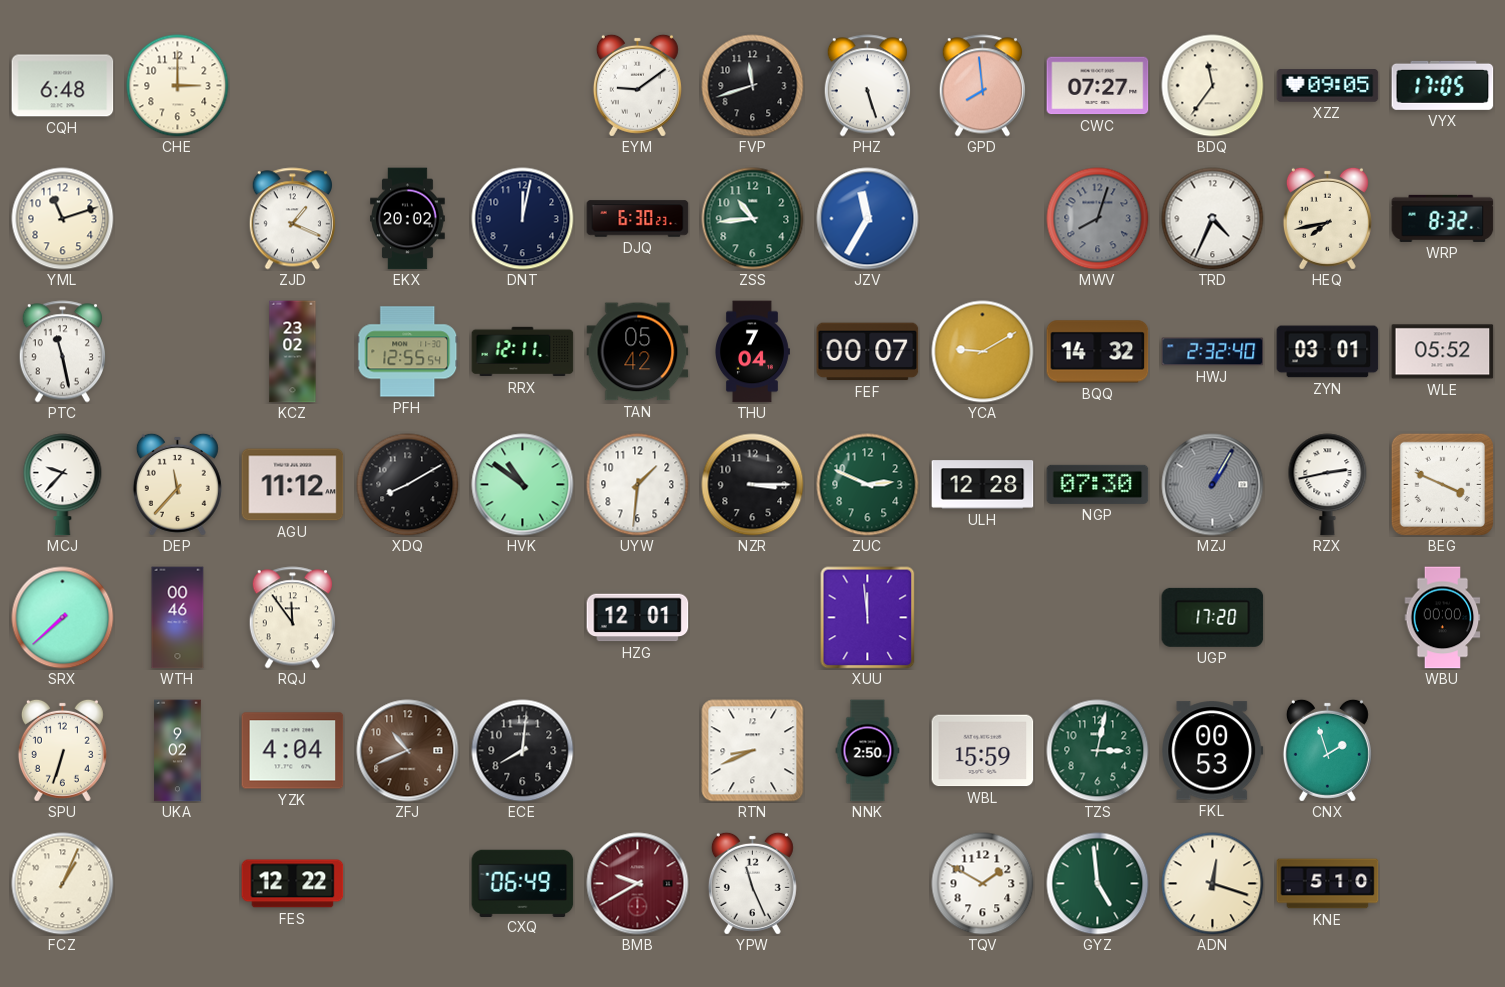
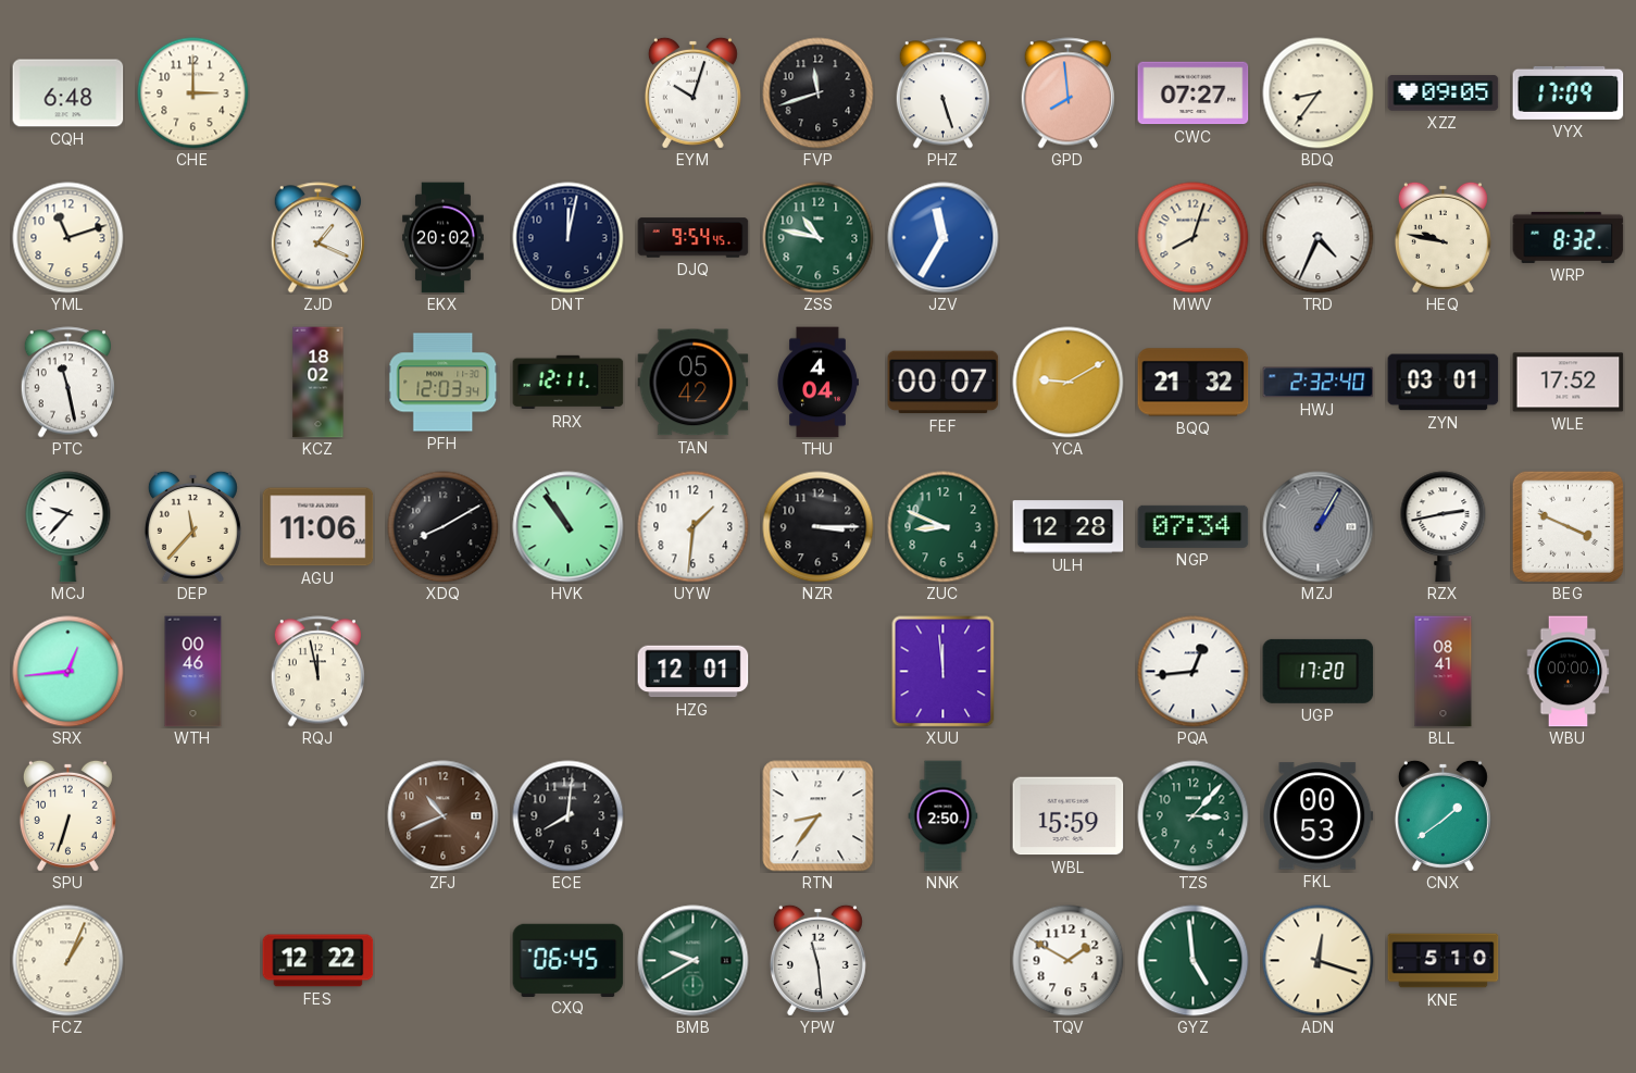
EYM: 9:09 -> 10:03 (692, 92)
BDQ: 11:36 -> 8:36 (1319, 93)
VYX: 17:05 -> 17:09 (1569, 92)
DJQ: 6:30 -> 9:54 (694, 238)
ZSS: 10:44 -> 10:47 (819, 238)
MWV dial: grey -> cream (1194, 238)
HEQ: 7:43 -> 9:47 (1443, 237)
KCZ: 23:02 -> 18:02 (319, 383)
PFH: 12:55 -> 12:03 (444, 383)
THU: 7:04 -> 4:04 (819, 383)
BQQ: 14:32 -> 21:32 (1194, 383)
WLE: 05:52 -> 17:52 (1569, 383)
AGU: 11:12 -> 11:06 (319, 527)
HVK: 10:51 -> 10:54 (569, 527)
ZUC: 2:49 -> 8:49 (944, 527)
NGP: 07:30 -> 07:34 (1194, 526)
SRX: 7:38 -> 12:44 (68, 672)
RQJ: 11:54 -> 11:58 (317, 672)
PQA: none -> 12:44 (1194, 672)
BLL: none -> 08:41 (1444, 672)
UKA: 9:02 -> none (178, 751)
YZK: 4:04 -> none (293, 751)
RTN: 8:41 -> 8:36 (819, 816)
TZS: 3:02 -> 3:07 (1194, 816)
CNX: 1:57 -> 1:39 (1443, 815)
CXQ: 06:49 -> 06:45 (569, 960)
BMB dial: burgundy -> green (694, 961)
YPW: 11:26 -> 11:29 (817, 960)
